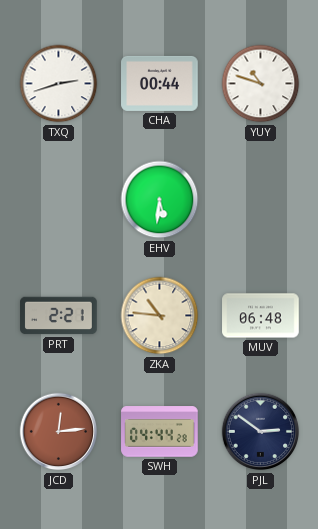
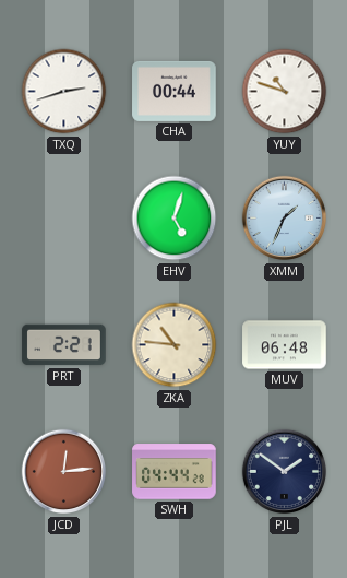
EHV: 5:31 -> 5:03 (175, 219)
XMM: none -> 1:34 (285, 219)
PJL: 2:51 -> 1:51 (285, 472)
